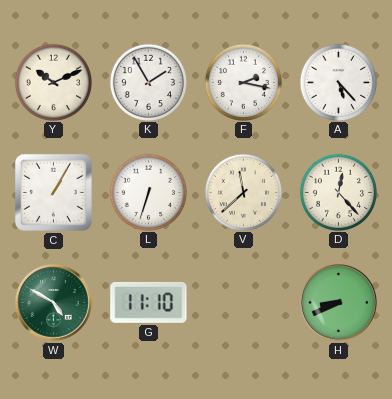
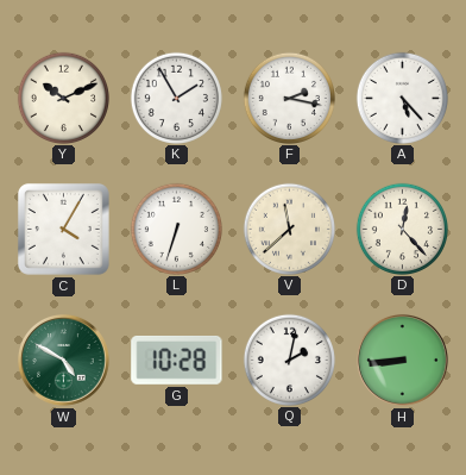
C: 1:05 -> 4:05 (63, 229)
G: 11:10 -> 10:28 (177, 360)
Q: none -> 2:02 (289, 360)
H: 8:41 -> 8:44 (403, 361)
